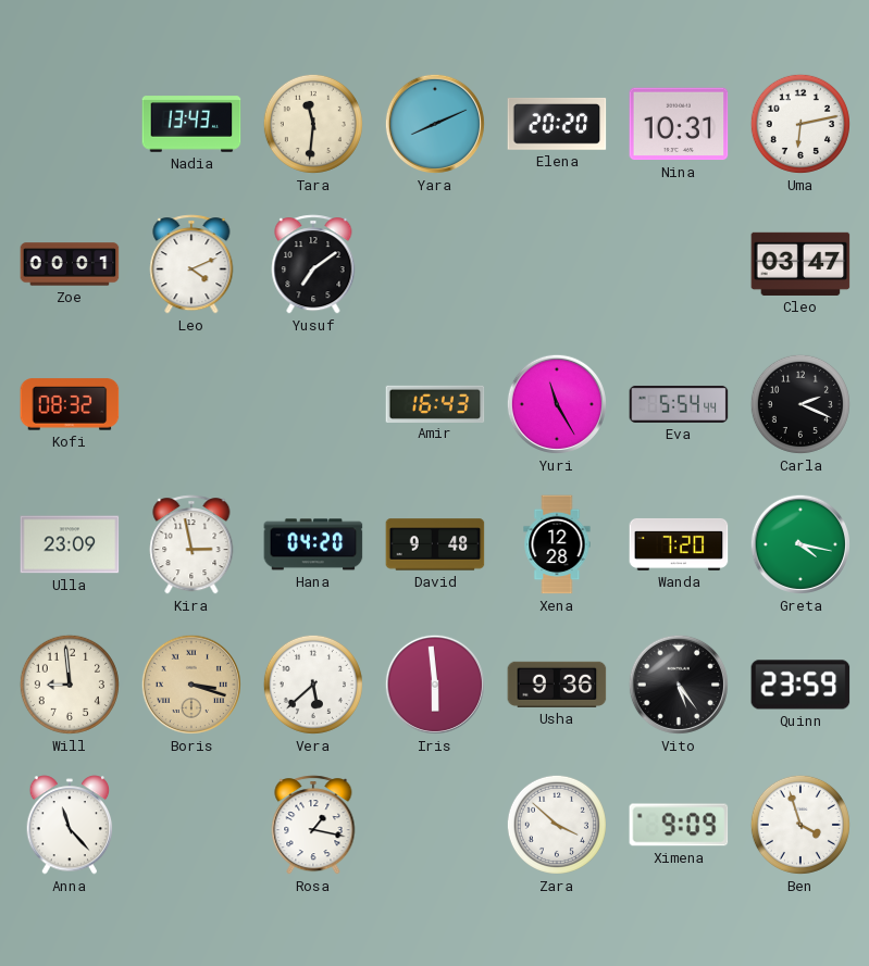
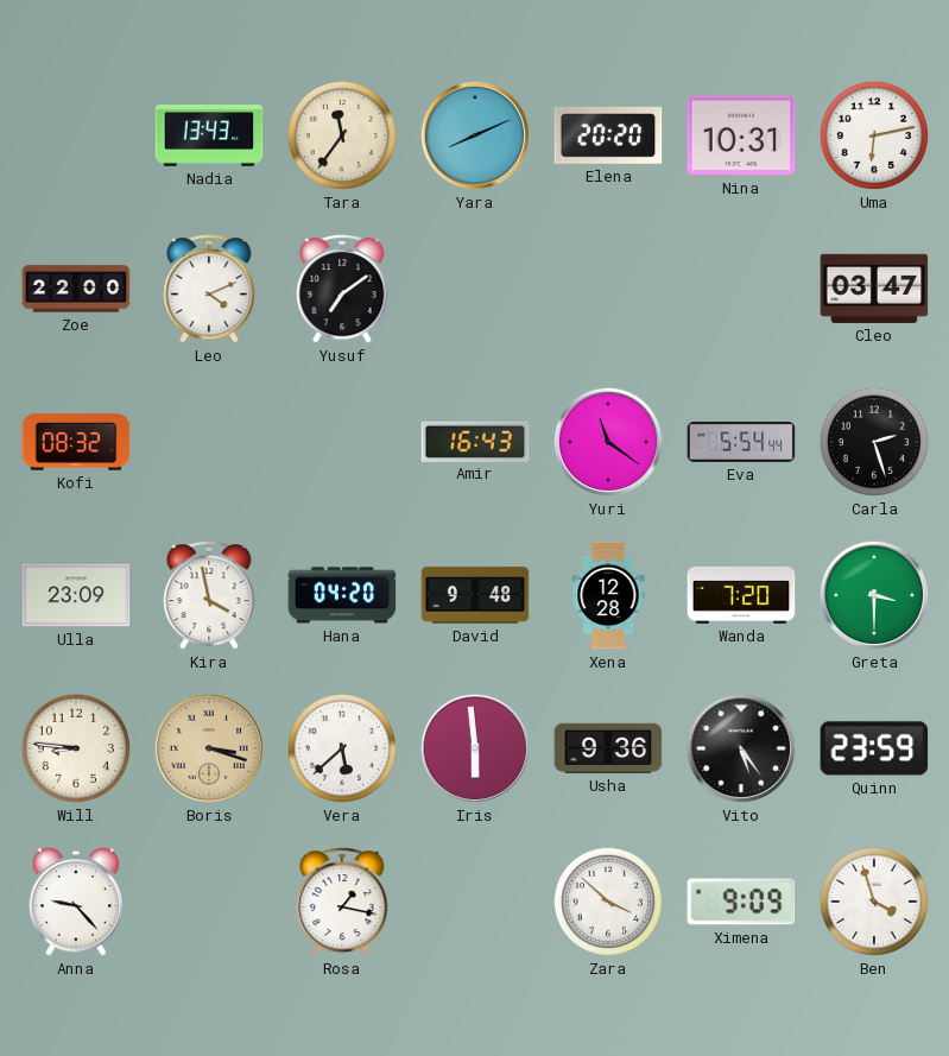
Tara: 11:31 -> 11:36 (342, 135)
Zoe: 00:01 -> 22:00 (76, 289)
Yuri: 11:25 -> 11:21 (608, 442)
Carla: 2:19 -> 2:27 (874, 442)
Kira: 2:58 -> 3:58 (209, 595)
Greta: 4:17 -> 3:30 (874, 595)
Will: 8:59 -> 8:46 (76, 748)
Anna: 11:23 -> 9:23 (76, 902)
